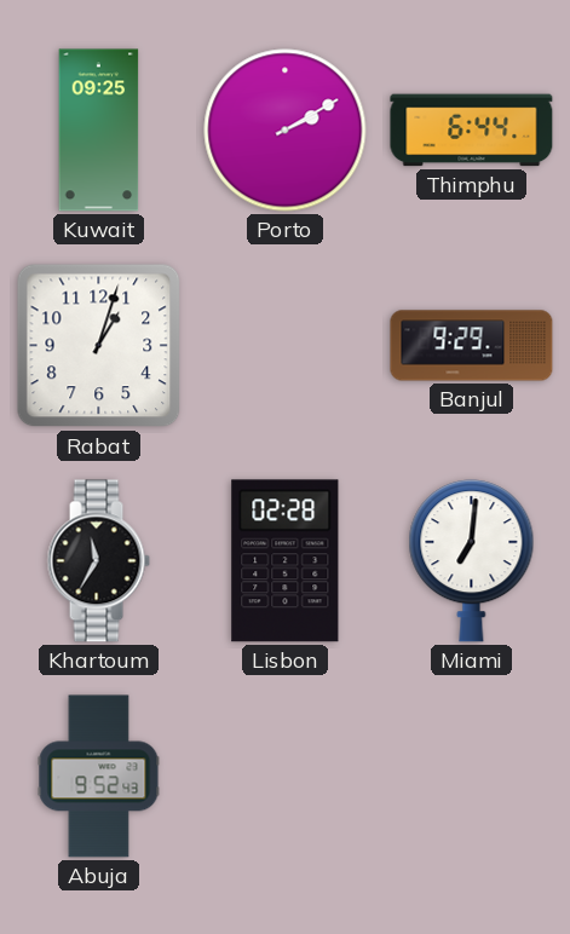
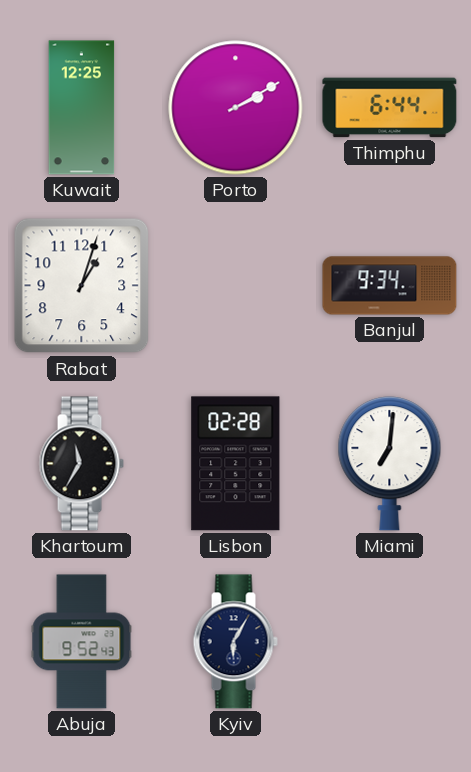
Kuwait: 09:25 -> 12:25 (82, 108)
Banjul: 9:29 -> 9:34 (390, 286)
Kyiv: none -> 6:05 (235, 642)
